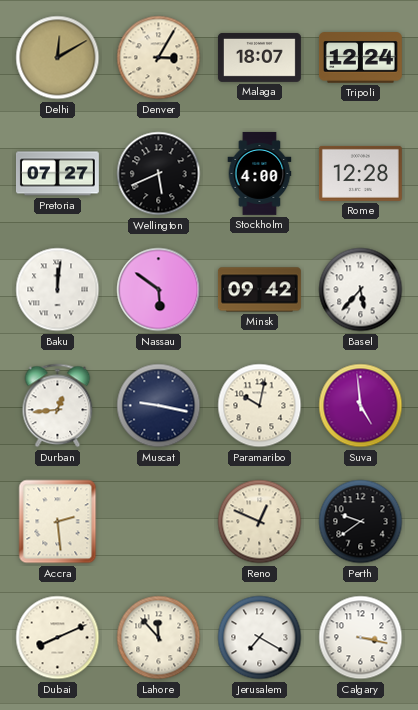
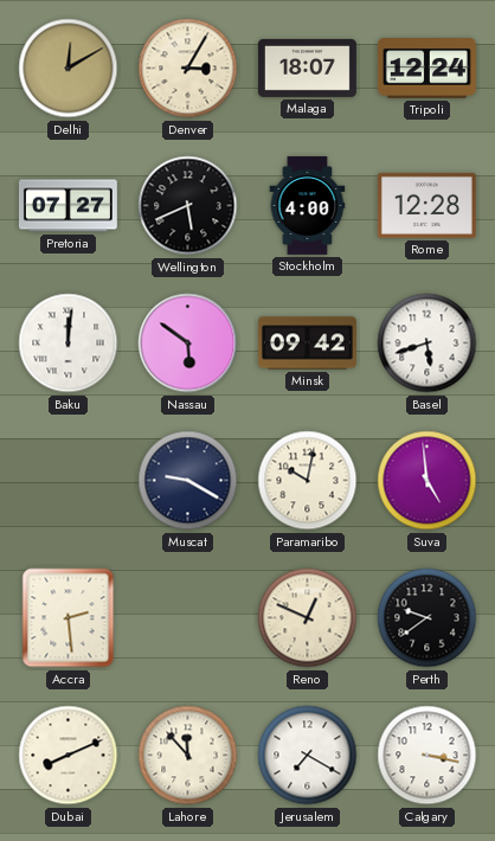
Basel: 5:37 -> 5:42 (427, 344)
Durban: 12:44 -> none (58, 406)
Muscat: 9:17 -> 9:20 (188, 481)
